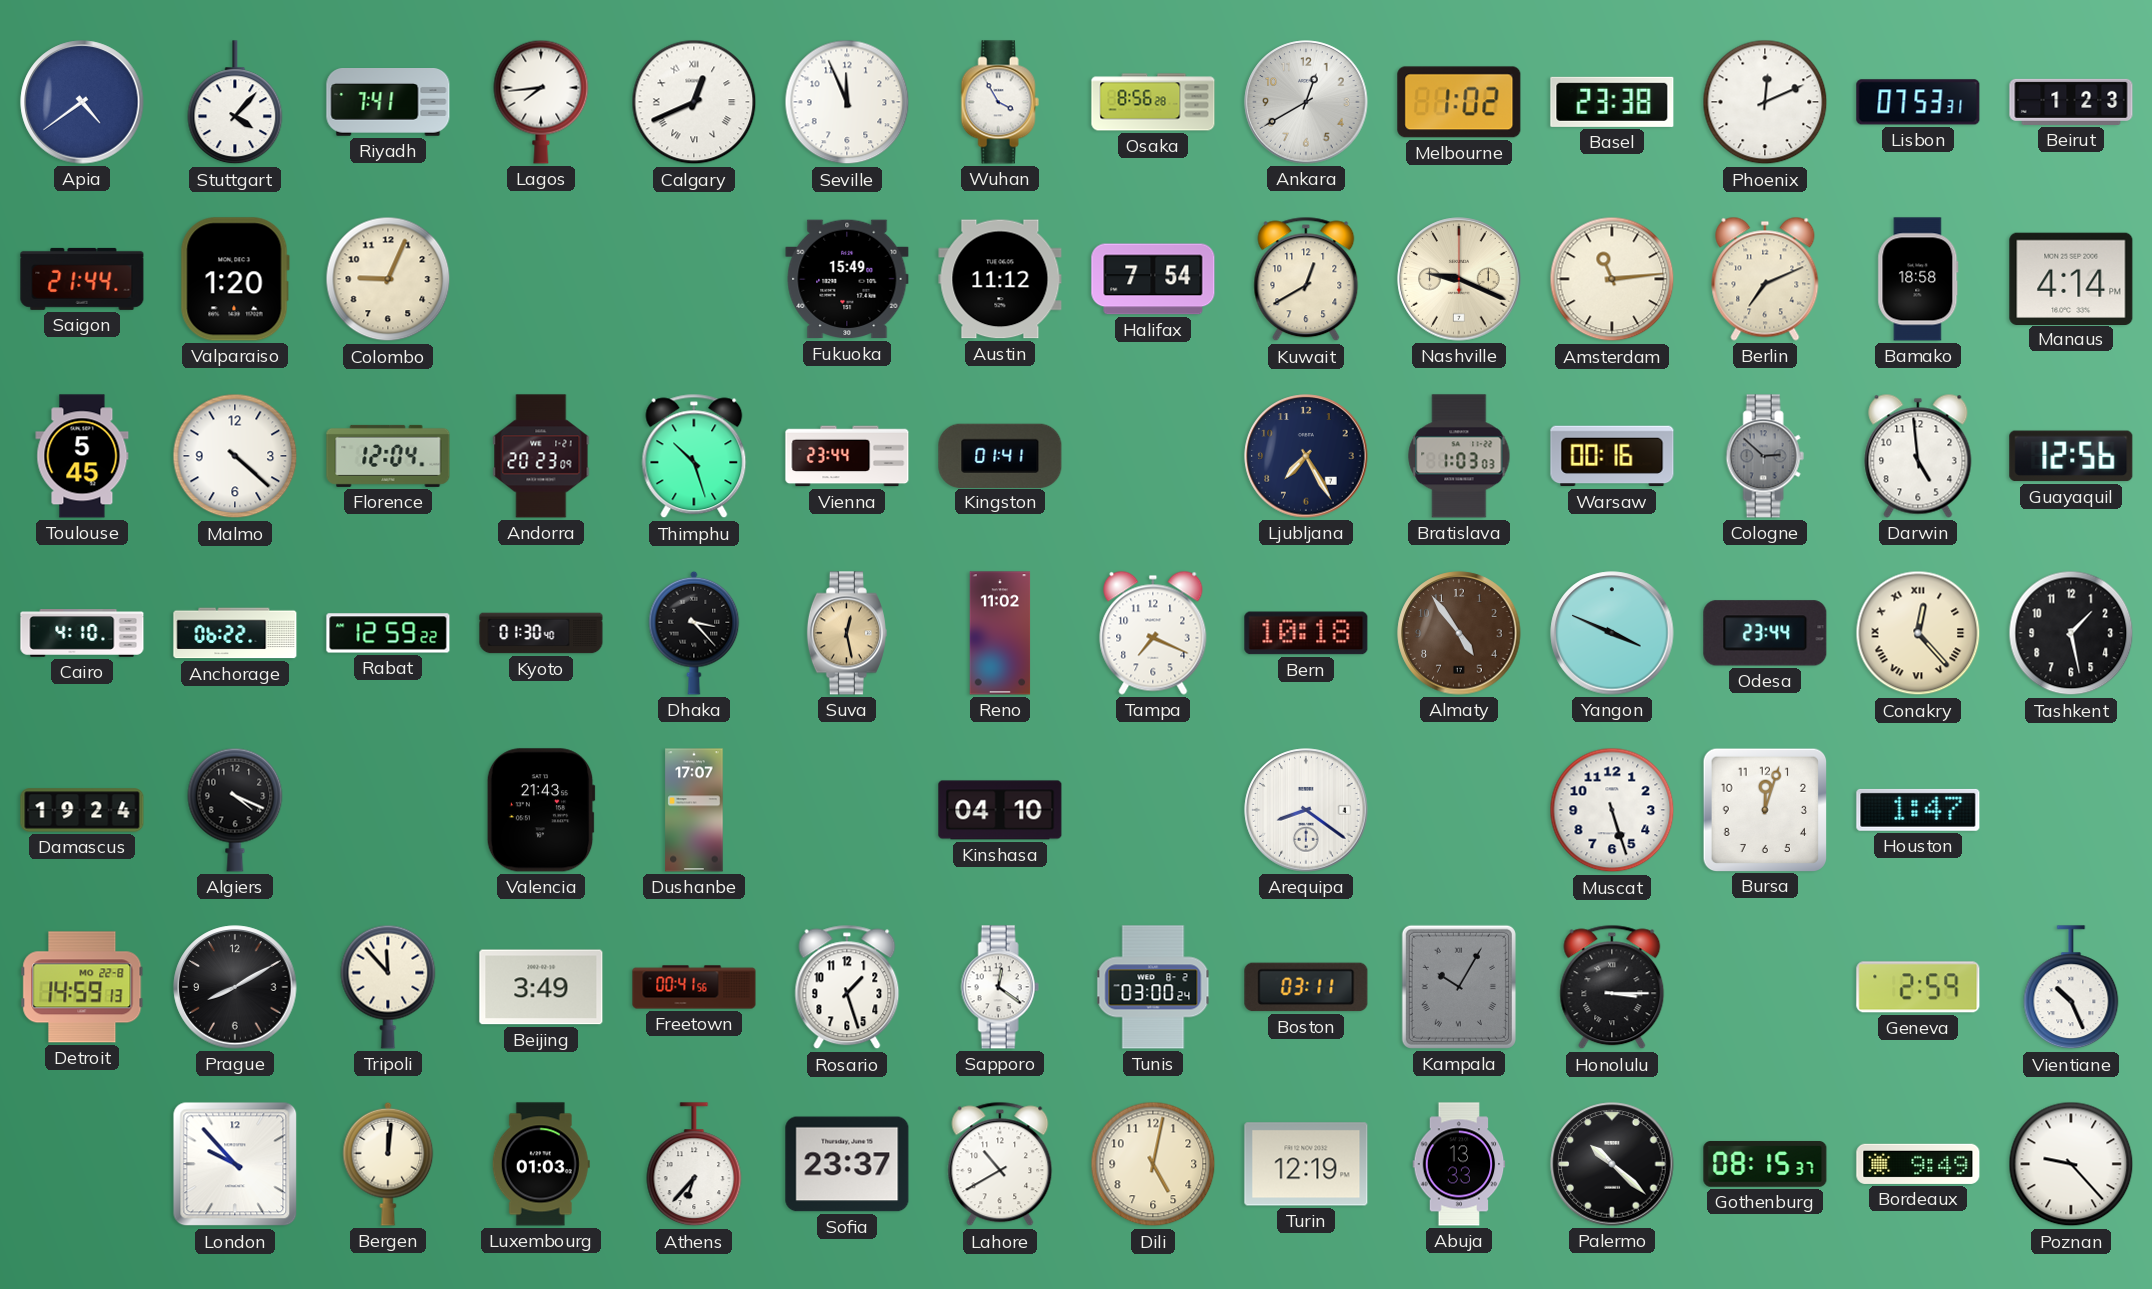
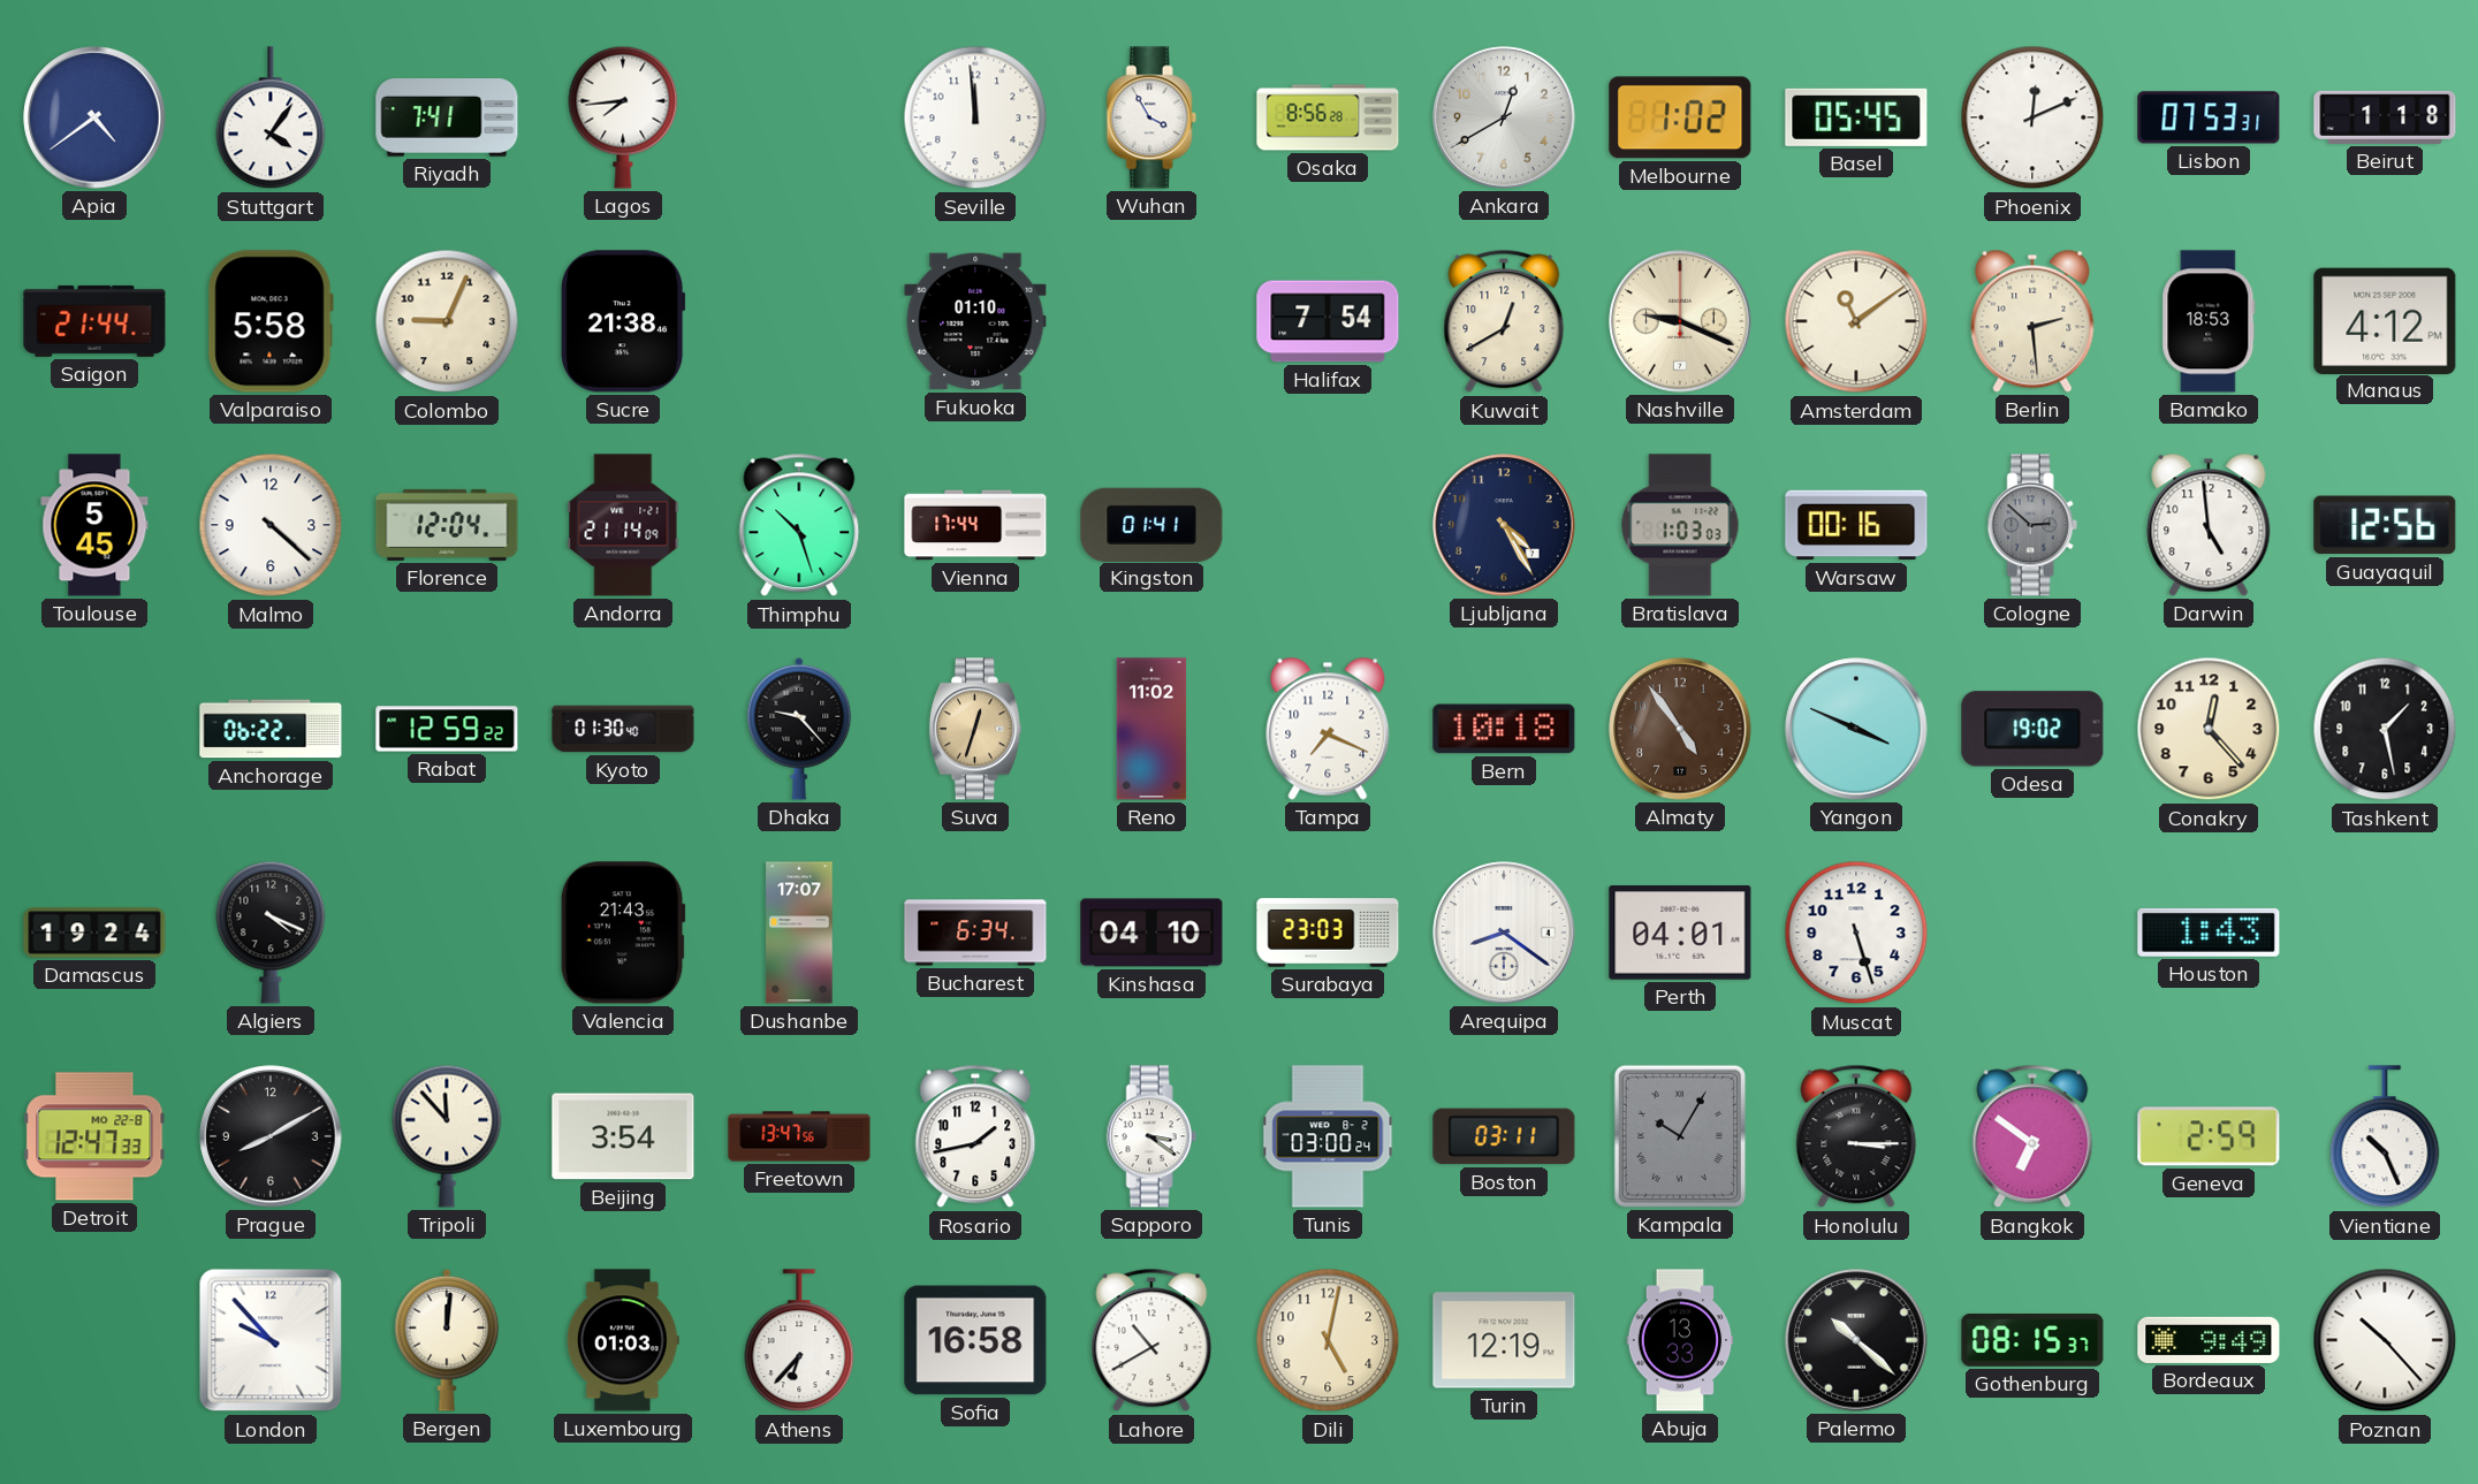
Stuttgart: 4:07 -> 4:06 (271, 119)
Calgary: 12:41 -> none (694, 102)
Seville: 11:56 -> 11:59 (975, 117)
Basel: 23:38 -> 05:45 (1856, 117)
Beirut: 1:23 -> 1:18 (2385, 117)
Valparaiso: 1:20 -> 5:58 (271, 321)
Sucre: none -> 21:38 (624, 321)
Fukuoka: 15:49 -> 01:10 (975, 321)
Austin: 11:12 -> none (1000, 279)
Amsterdam: 11:14 -> 11:09 (1856, 321)
Berlin: 7:11 -> 2:29 (2032, 321)
Bamako: 18:58 -> 18:53 (2209, 321)
Manaus: 4:14 -> 4:12 (2385, 320)
Andorra: 20:23 -> 21:14 (623, 525)
Vienna: 23:44 -> 17:44 (975, 525)
Ljubljana: 7:25 -> 4:25 (1504, 525)
Cairo: 4:10 -> none (82, 633)
Dhaka: 3:23 -> 9:23 (799, 729)
Suva: 12:28 -> 12:33 (975, 729)
Odesa: 23:44 -> 19:02 (2032, 729)
Conakry numerals: Roman -> Arabic (2209, 729)
Bucharest: none -> 6:34 (975, 933)
Surabaya: none -> 23:03 (1328, 933)
Perth: none -> 04:01 (1680, 933)
Bursa: 12:03 -> none (1764, 809)
Houston: 1:47 -> 1:43 (2209, 933)
Detroit: 14:59 -> 12:47 (94, 1136)
Beijing: 3:49 -> 3:54 (623, 1136)
Freetown: 00:41 -> 13:47 (799, 1136)
Rosario: 1:27 -> 1:43 (975, 1136)
Sapporo: 12:21 -> 3:21 (1151, 1136)
Bangkok: none -> 6:51 (2032, 1136)
Sofia: 23:37 -> 16:58 (975, 1340)
Poznan: 9:23 -> 10:23 (2385, 1340)
